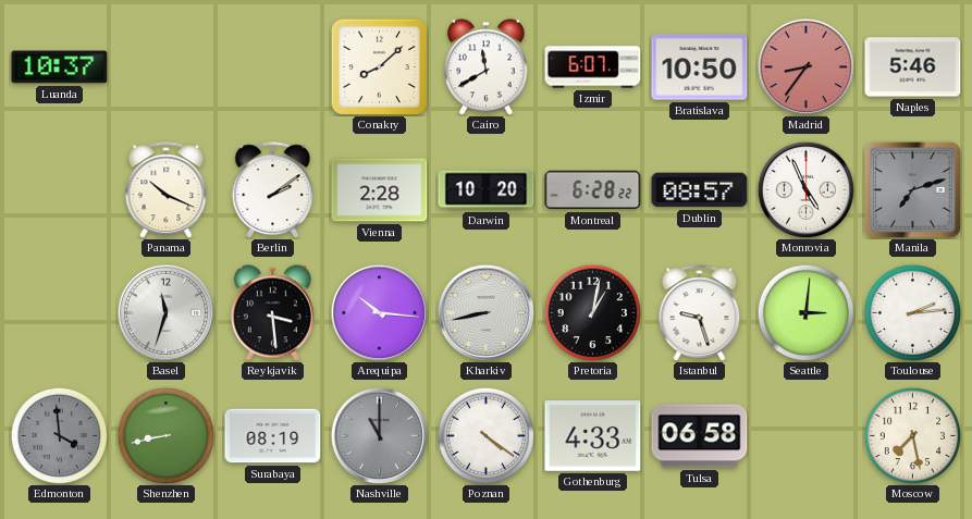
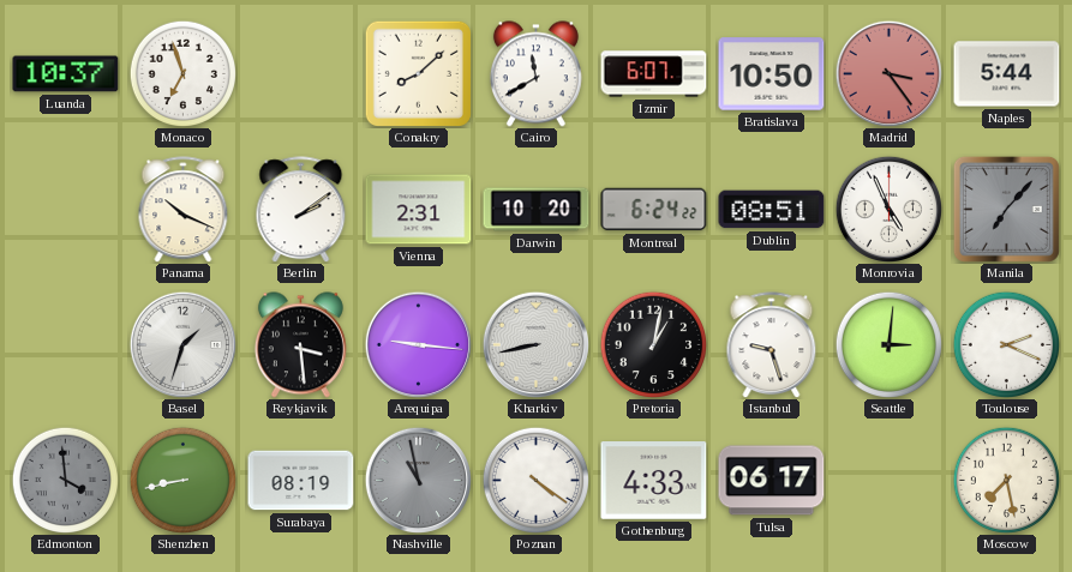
Monaco: none -> 6:57 (182, 73)
Madrid: 8:36 -> 3:24 (888, 73)
Naples: 5:46 -> 5:44 (1007, 74)
Vienna: 2:28 -> 2:31 (419, 210)
Montreal: 6:28 -> 6:24 (654, 210)
Dublin: 08:57 -> 08:51 (772, 210)
Manila: 7:12 -> 7:07 (1006, 209)
Basel: 11:33 -> 1:33 (182, 344)
Arequipa: 10:16 -> 9:16 (418, 344)
Toulouse: 2:14 -> 2:19 (1006, 344)
Nashville: 11:00 -> 10:58 (418, 480)
Tulsa: 06:58 -> 06:17 (772, 481)
